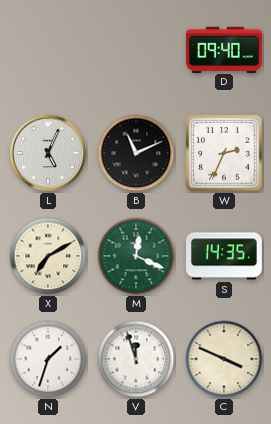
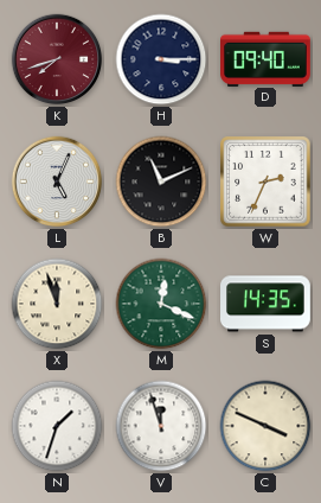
K: none -> 7:42 (57, 59)
H: none -> 3:15 (161, 59)
X: 7:10 -> 11:57 (57, 304)
